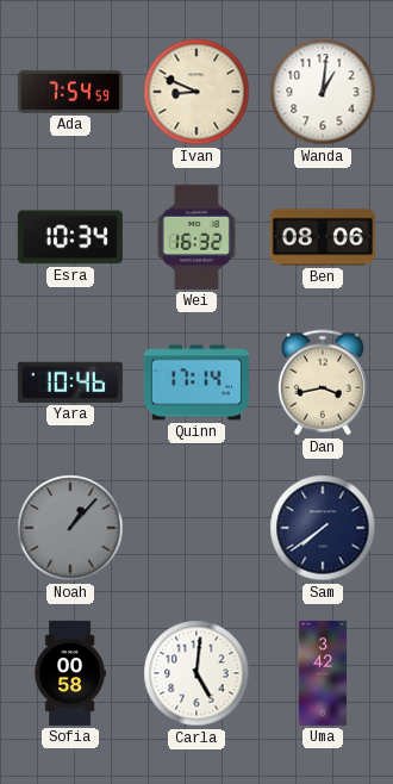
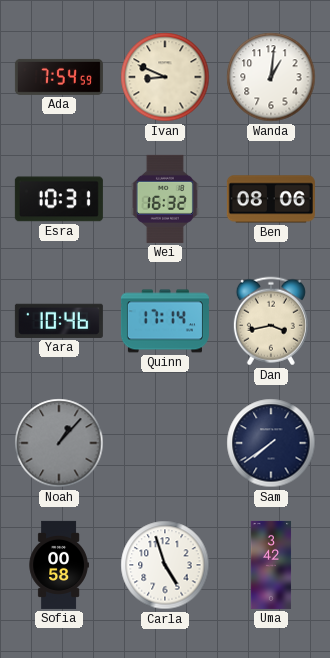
Esra: 10:34 -> 10:31 (59, 199)
Carla: 5:01 -> 4:57 (165, 565)
